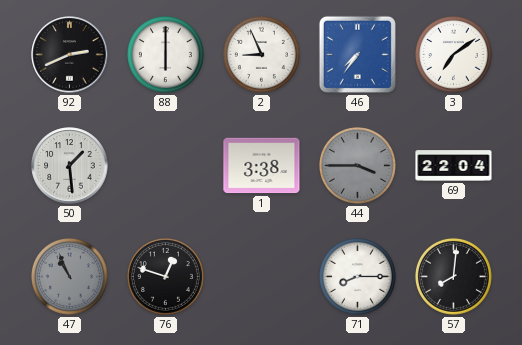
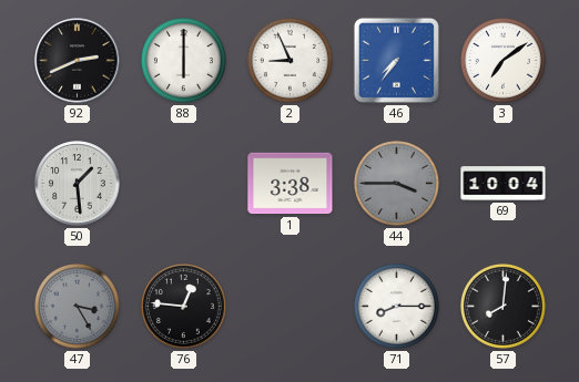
69: 22:04 -> 10:04 (504, 184)
47: 10:56 -> 3:25 (77, 306)
76: 12:48 -> 12:46 (183, 306)
